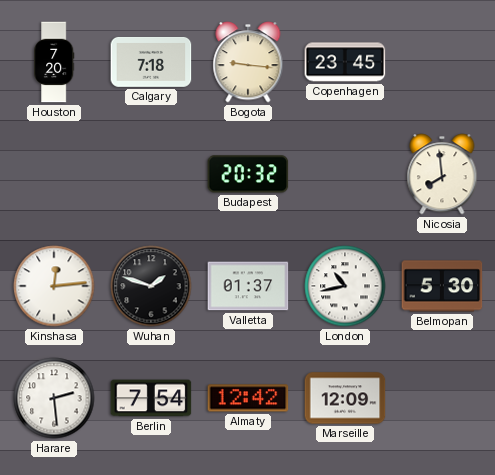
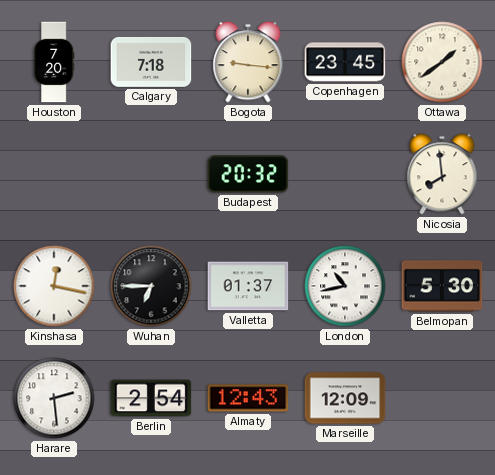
Ottawa: none -> 1:39 (442, 62)
Kinshasa: 12:14 -> 12:17 (54, 286)
Wuhan: 1:48 -> 6:45 (151, 286)
Berlin: 7:54 -> 2:54 (151, 398)
Almaty: 12:42 -> 12:43 (248, 398)
